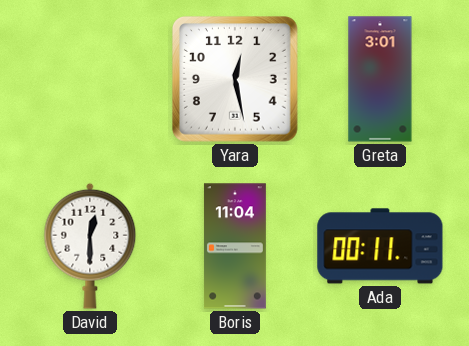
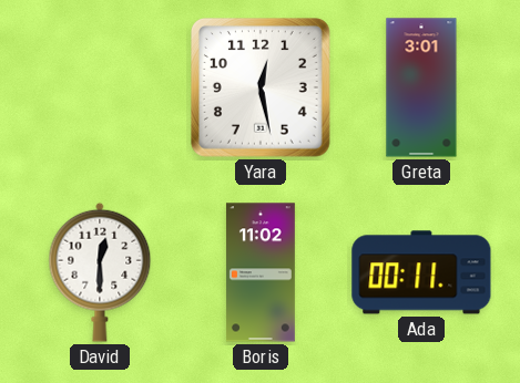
Boris: 11:04 -> 11:02 (261, 272)
